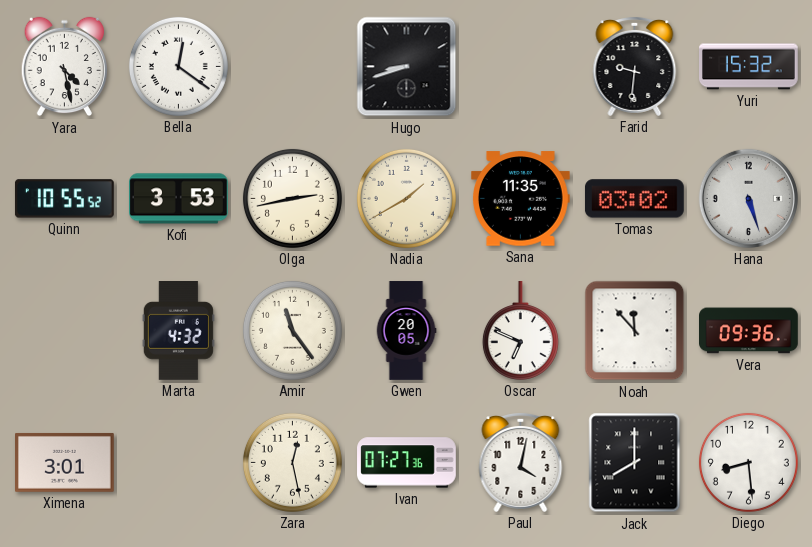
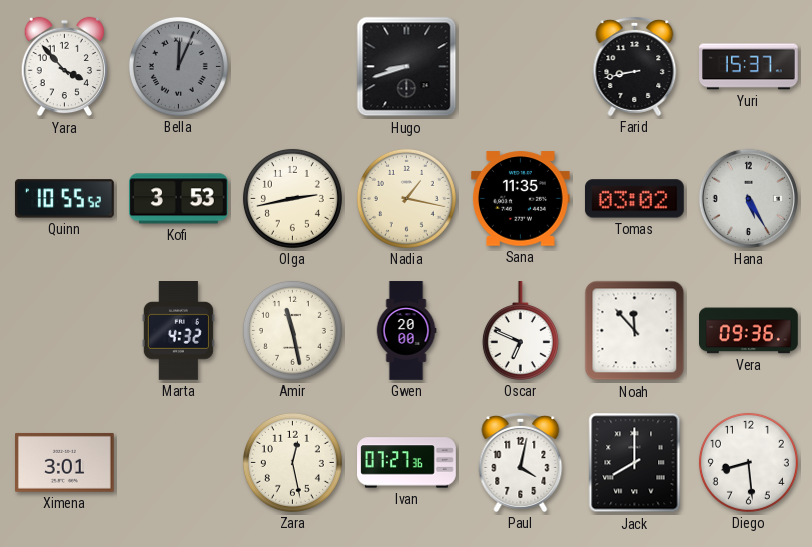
Yara: 4:28 -> 3:53 (64, 67)
Bella: 12:21 -> 12:04 (178, 66)
Bella dial: white -> grey (178, 66)
Farid: 9:31 -> 8:43 (635, 67)
Yuri: 15:32 -> 15:37 (749, 67)
Nadia: 1:40 -> 1:17 (406, 198)
Hana: 5:27 -> 5:25 (748, 198)
Amir: 11:24 -> 11:28 (292, 330)
Gwen: 20:05 -> 20:00 (406, 331)
